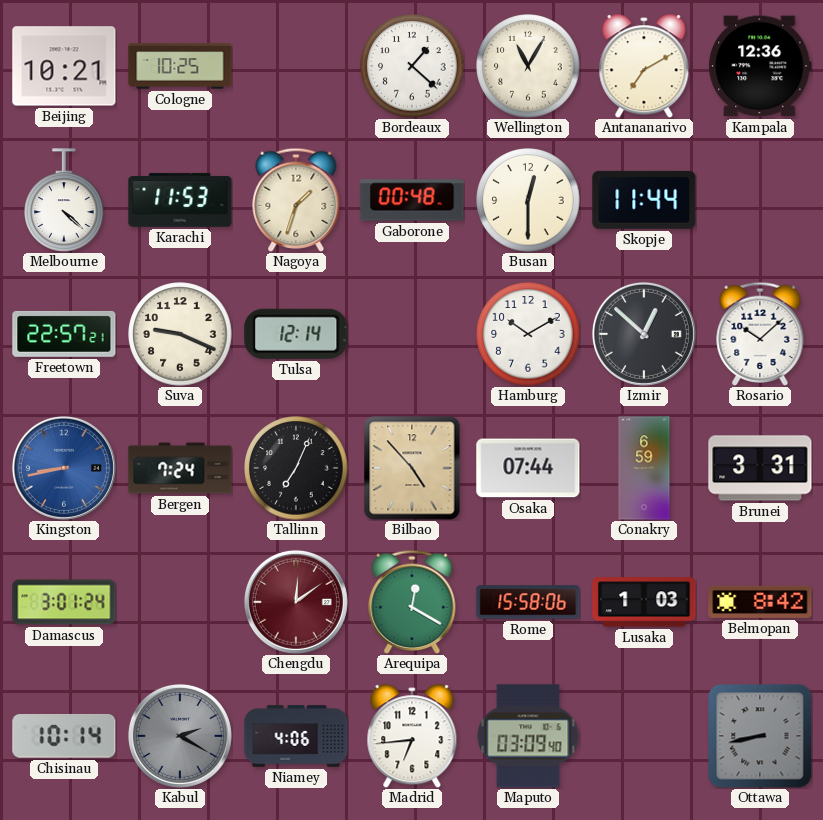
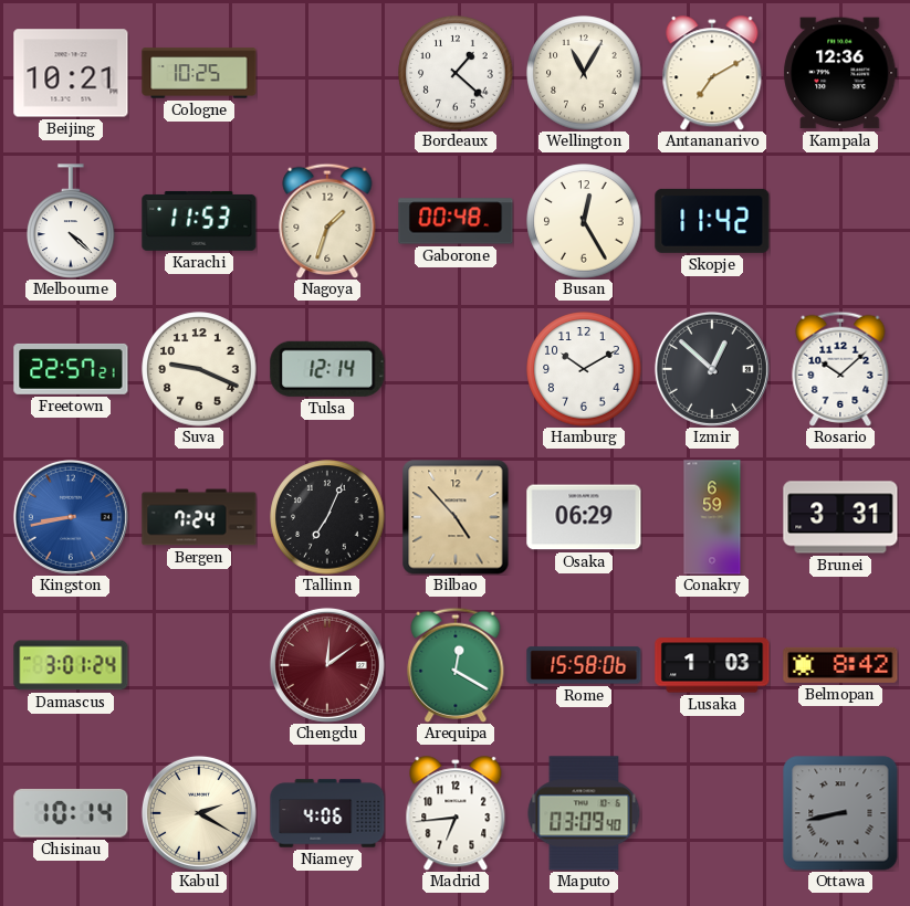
Busan: 12:30 -> 12:25 (584, 221)
Skopje: 11:44 -> 11:42 (712, 221)
Osaka: 07:44 -> 06:29 (584, 517)
Kabul dial: grey -> cream (199, 813)
